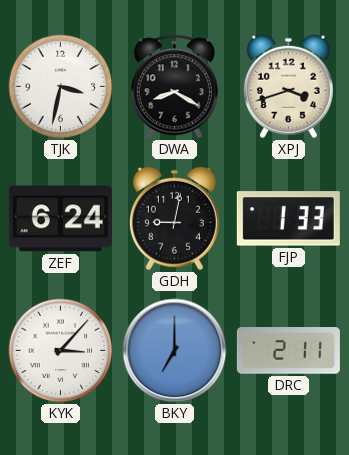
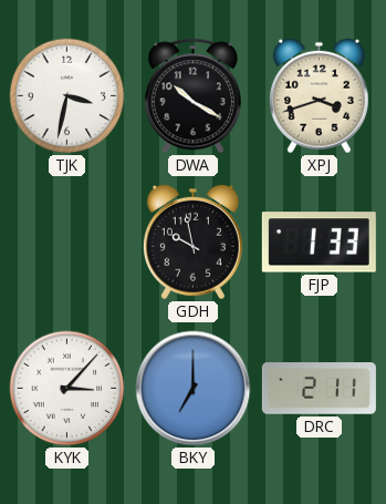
DWA: 8:20 -> 10:20 (192, 96)
ZEF: 6:24 -> none (60, 219)
GDH: 9:02 -> 9:58 (192, 243)
